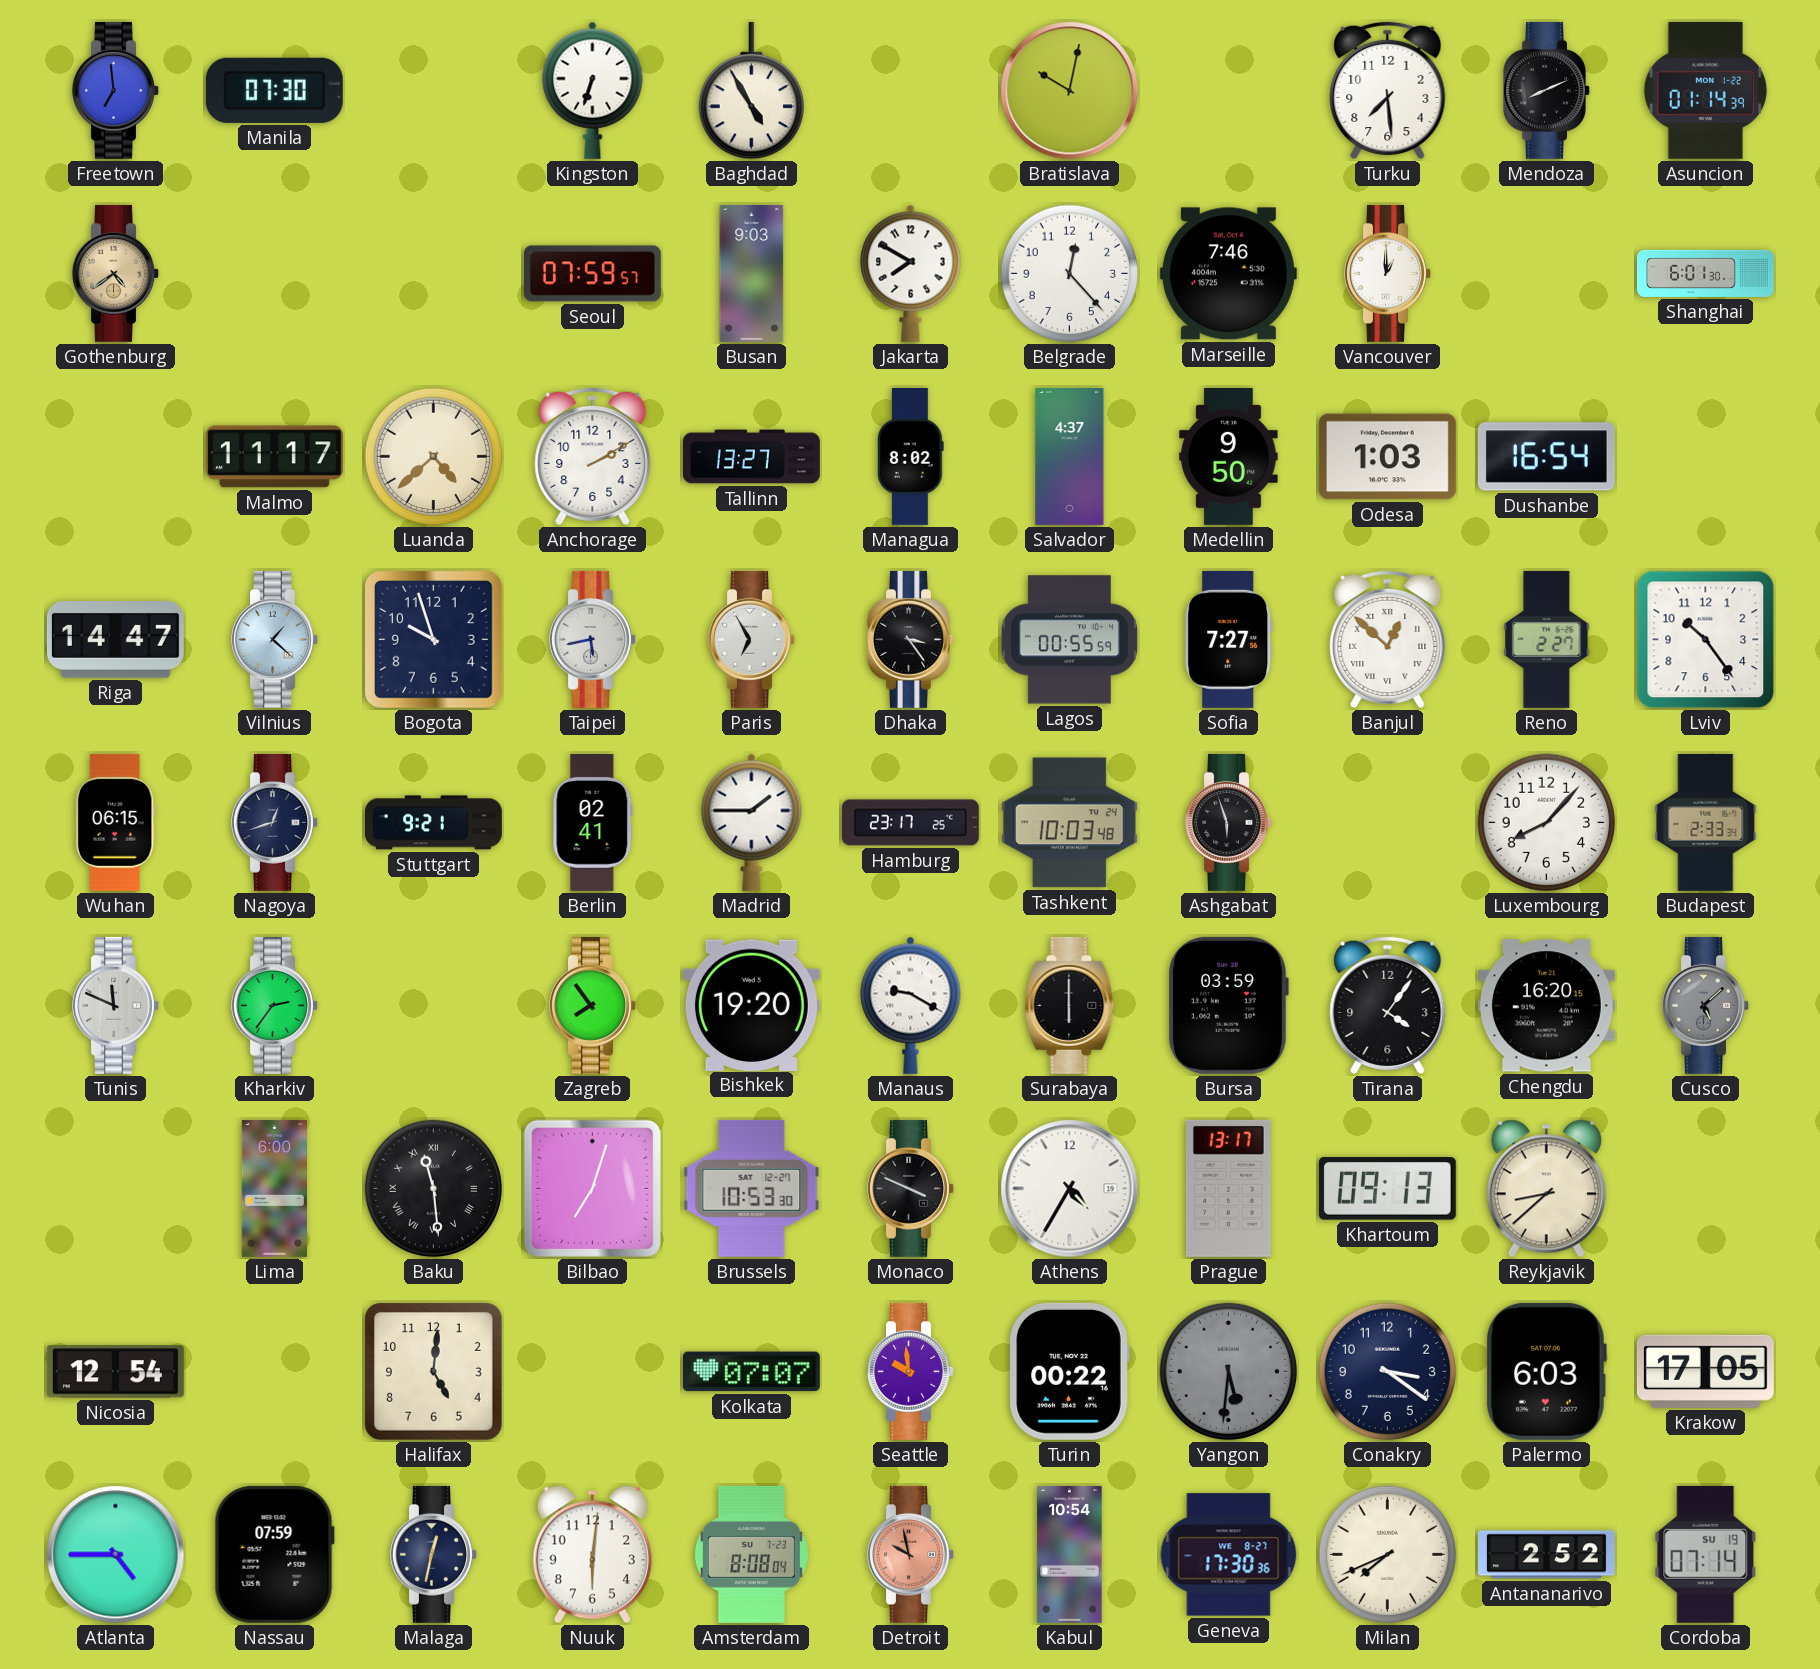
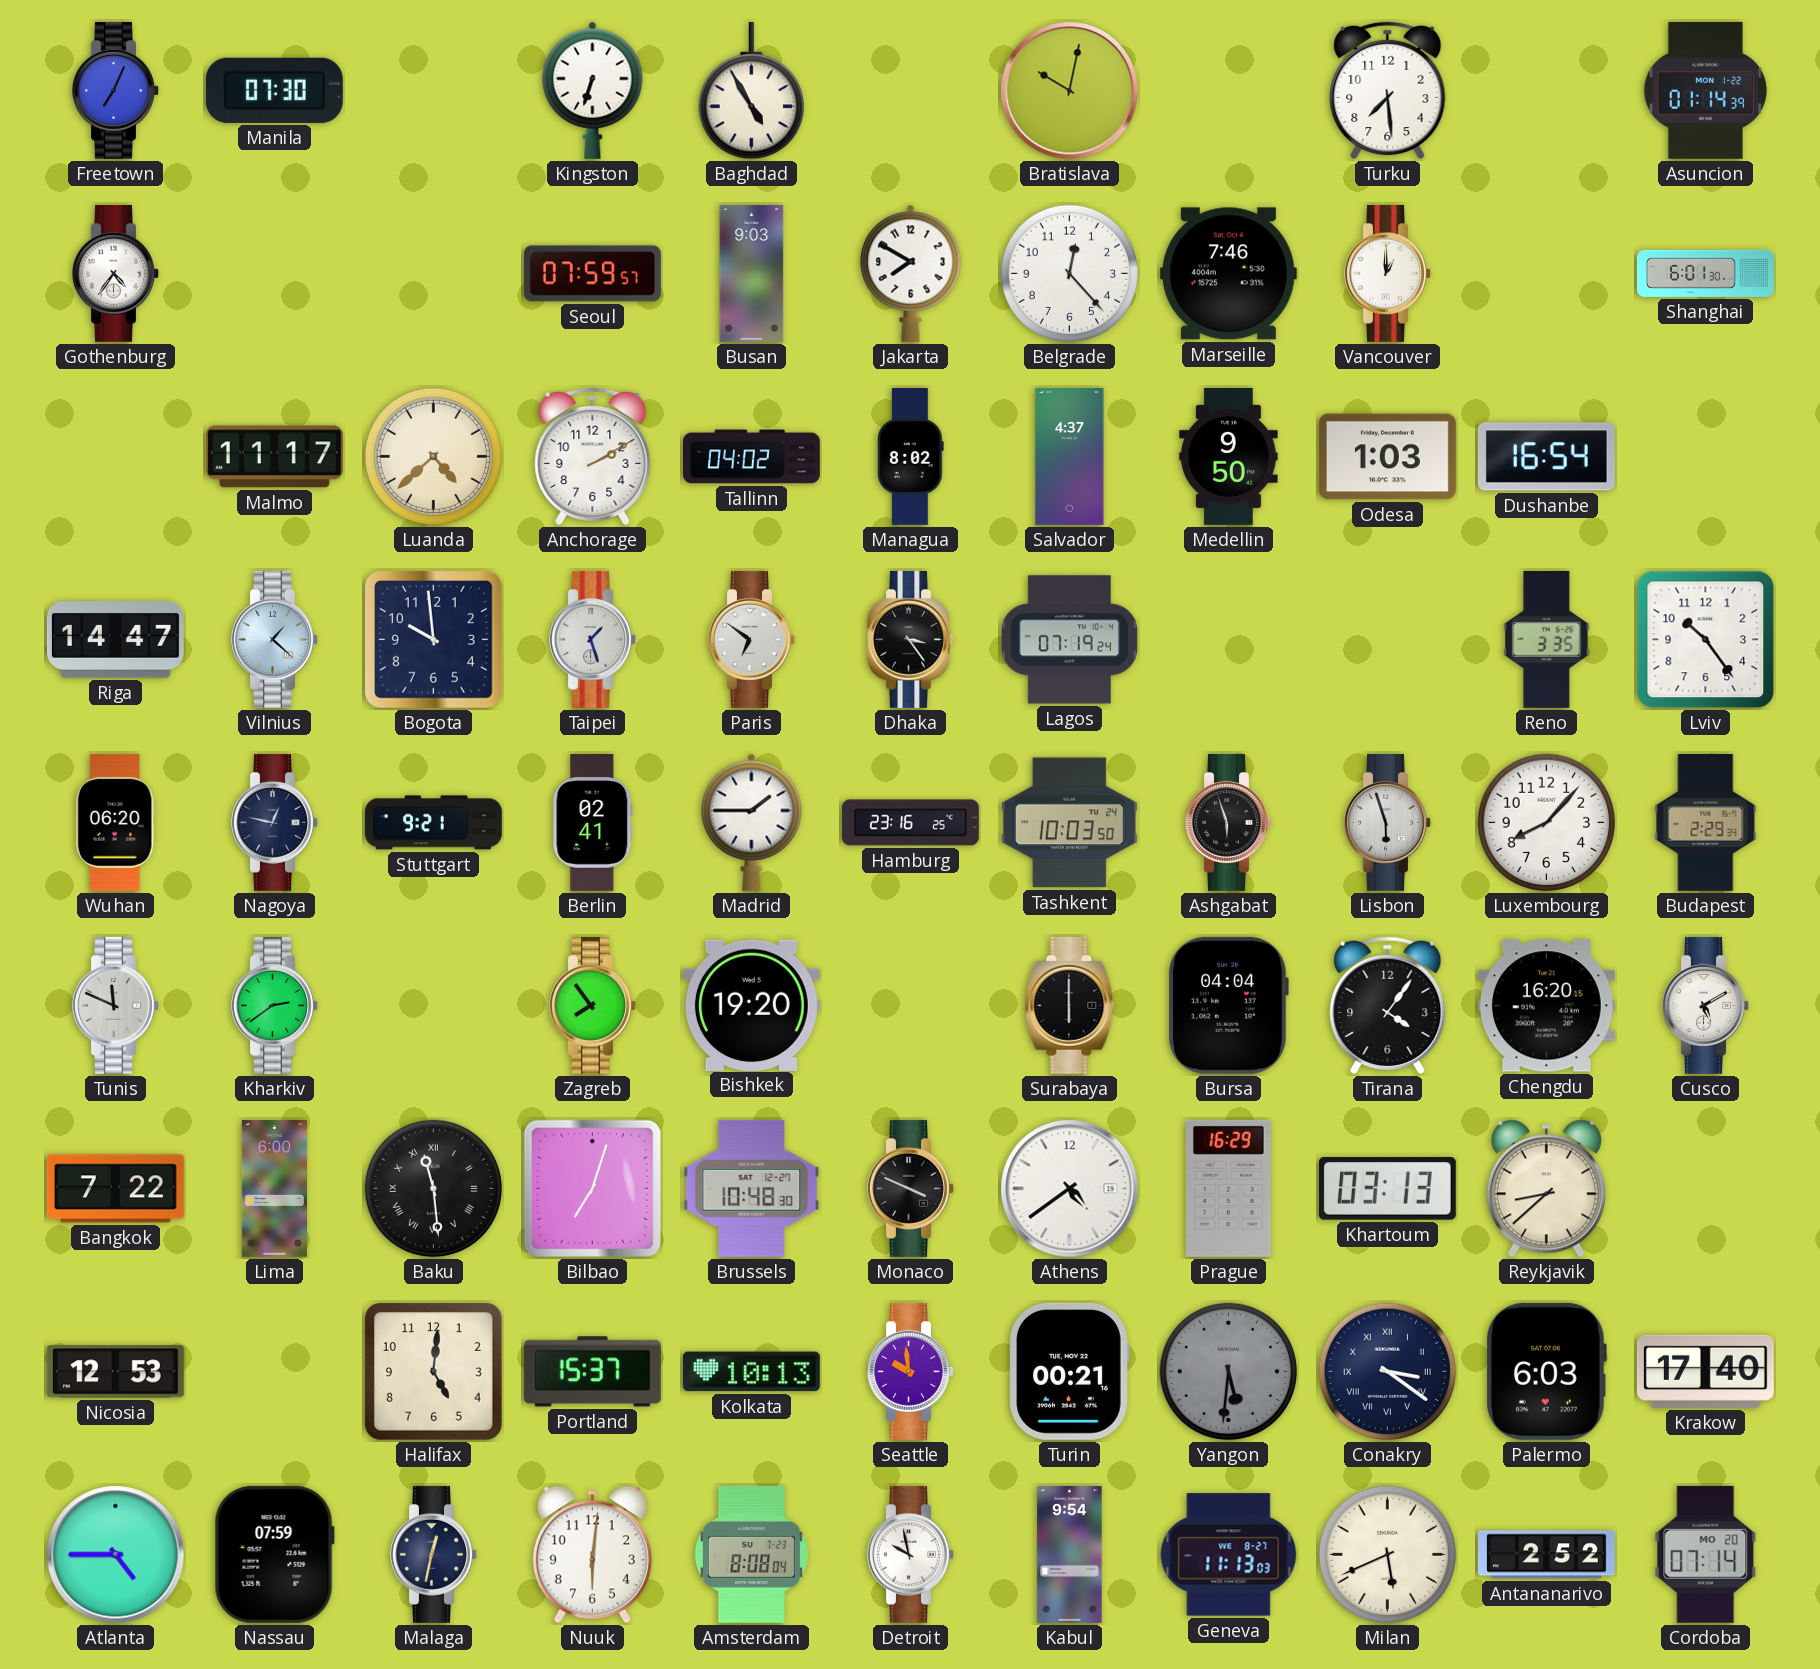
Freetown: 6:59 -> 7:04 (116, 90)
Mendoza: 8:11 -> none (1547, 90)
Gothenburg: 4:39 -> 4:36 (116, 273)
Gothenburg dial: champagne -> white (116, 273)
Tallinn: 13:27 -> 04:02 (752, 457)
Bogota: 9:57 -> 9:59 (434, 640)
Taipei: 5:43 -> 1:27 (593, 639)
Paris: 6:55 -> 6:51 (752, 639)
Lagos: 00:55 -> 07:19 (1069, 640)
Sofia: 7:27 -> none (1229, 639)
Banjul: 12:52 -> none (1388, 640)
Reno: 2:27 -> 3:35 (1547, 639)
Wuhan: 06:15 -> 06:20 (115, 822)
Nagoya: 12:42 -> 12:47 (275, 822)
Hamburg: 23:17 -> 23:16 (910, 823)
Tashkent: 10:03:48 -> 10:03:50 (1069, 823)
Lisbon: none -> 5:57 (1388, 822)
Budapest: 2:33 -> 2:29 (1706, 822)
Kharkiv: 2:36 -> 2:39 (275, 1005)
Manaus: 9:20 -> none (911, 1005)
Bursa: 03:59 -> 04:04 (1228, 1005)
Cusco: 5:08 -> 5:10 (1706, 1005)
Cusco dial: grey -> white (1706, 1005)
Bangkok: none -> 7:22 (115, 1189)
Brussels: 10:53 -> 10:48 (752, 1188)
Athens: 4:35 -> 4:39 (1070, 1189)
Prague: 13:17 -> 16:29 (1228, 1188)
Khartoum: 09:13 -> 03:13 (1387, 1189)
Nicosia: 12:54 -> 12:53 (115, 1372)
Portland: none -> 15:37 (592, 1372)
Kolkata: 07:07 -> 10:13 (751, 1372)
Turin: 00:22 -> 00:21 (1069, 1371)
Conakry numerals: Arabic -> Roman (1388, 1372)
Krakow: 17:05 -> 17:40 (1705, 1371)
Detroit dial: salmon -> white (911, 1554)
Kabul: 10:54 -> 9:54 (1070, 1554)
Geneva: 17:30 -> 11:13 (1229, 1555)
Milan: 7:41 -> 5:41 (1388, 1555)
Cordoba date: SU 19 -> MO 20 (1706, 1554)
